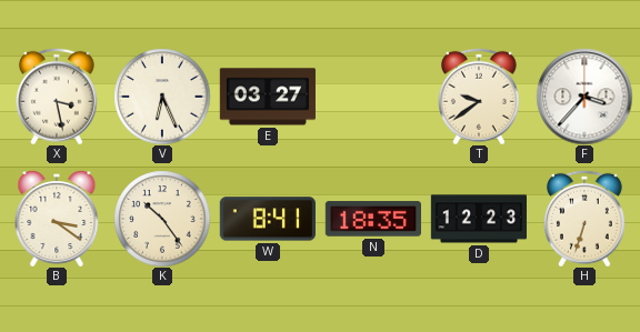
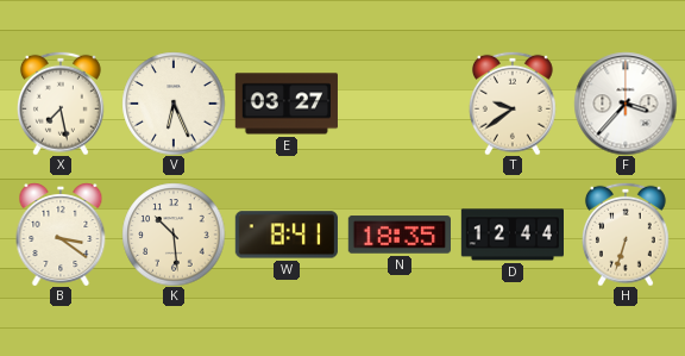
X: 3:28 -> 7:28 (61, 104)
K: 10:24 -> 10:29 (174, 235)
D: 12:23 -> 12:44 (511, 235)
